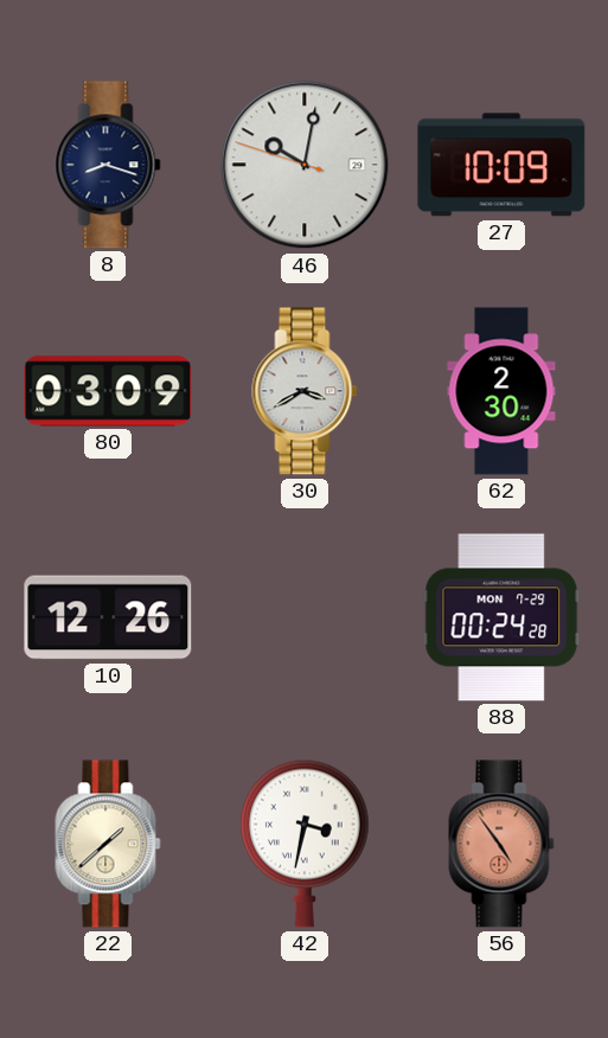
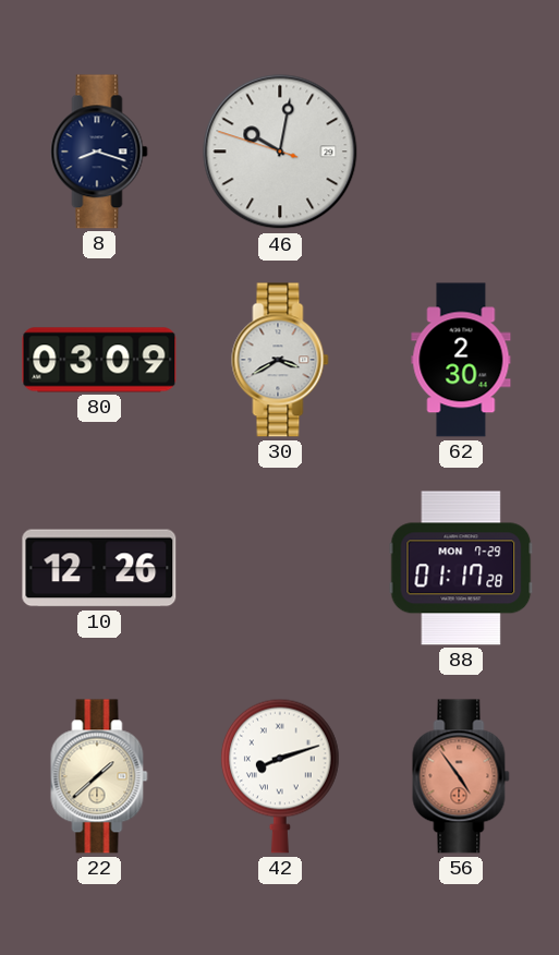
27: 10:09 -> none (501, 165)
88: 00:24 -> 01:17 (461, 568)
42: 3:32 -> 8:12 (281, 776)
